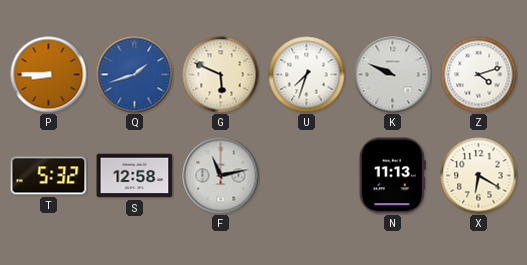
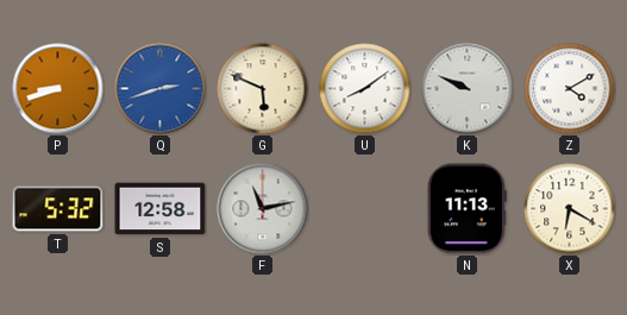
P: 8:45 -> 8:42 (58, 89)
Q: 1:42 -> 2:42 (161, 89)
U: 7:33 -> 8:09 (365, 89)
Z: 4:12 -> 4:10 (570, 89)
